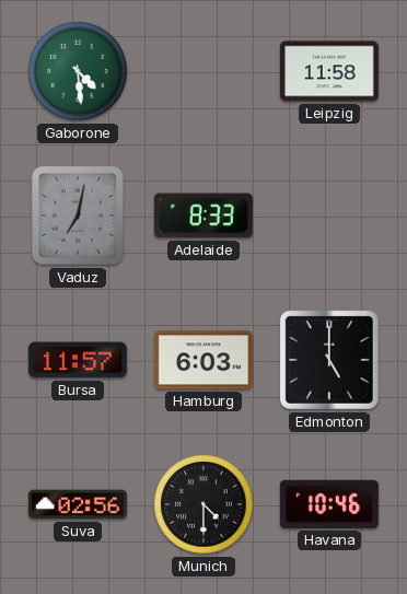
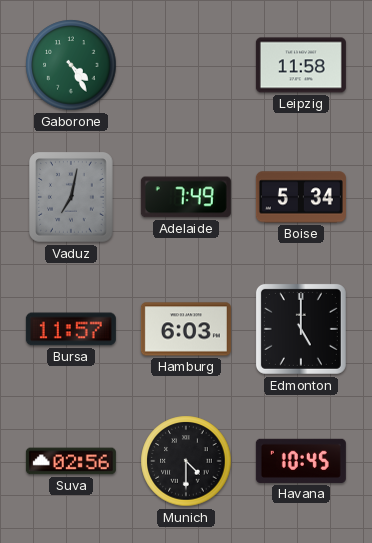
Gaborone: 4:29 -> 4:25 (71, 65)
Adelaide: 8:33 -> 7:49 (186, 197)
Boise: none -> 5:34 (301, 197)
Havana: 10:46 -> 10:45 (301, 461)
